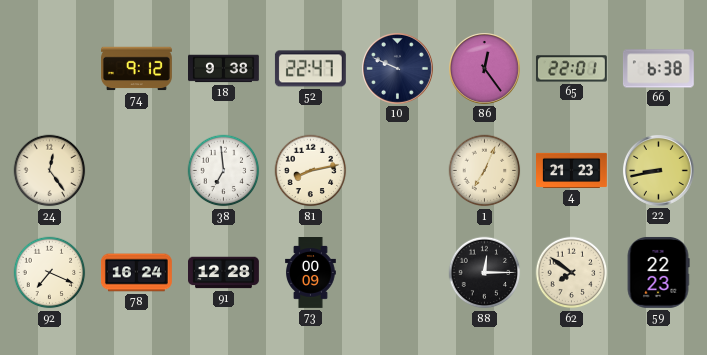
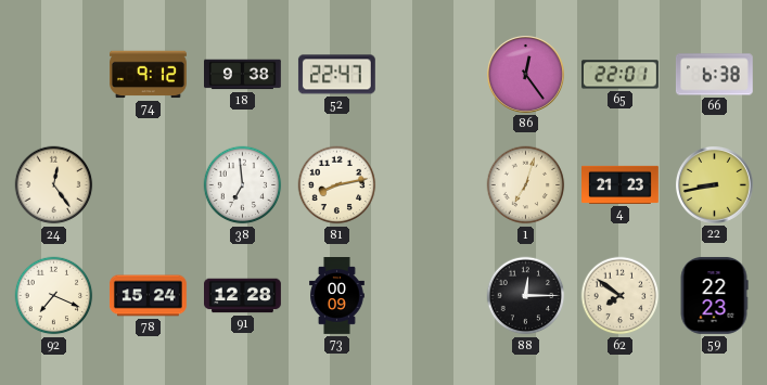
10: 9:49 -> none (398, 69)
1: 7:04 -> 7:03 (526, 185)
78: 16:24 -> 15:24 (148, 296)
